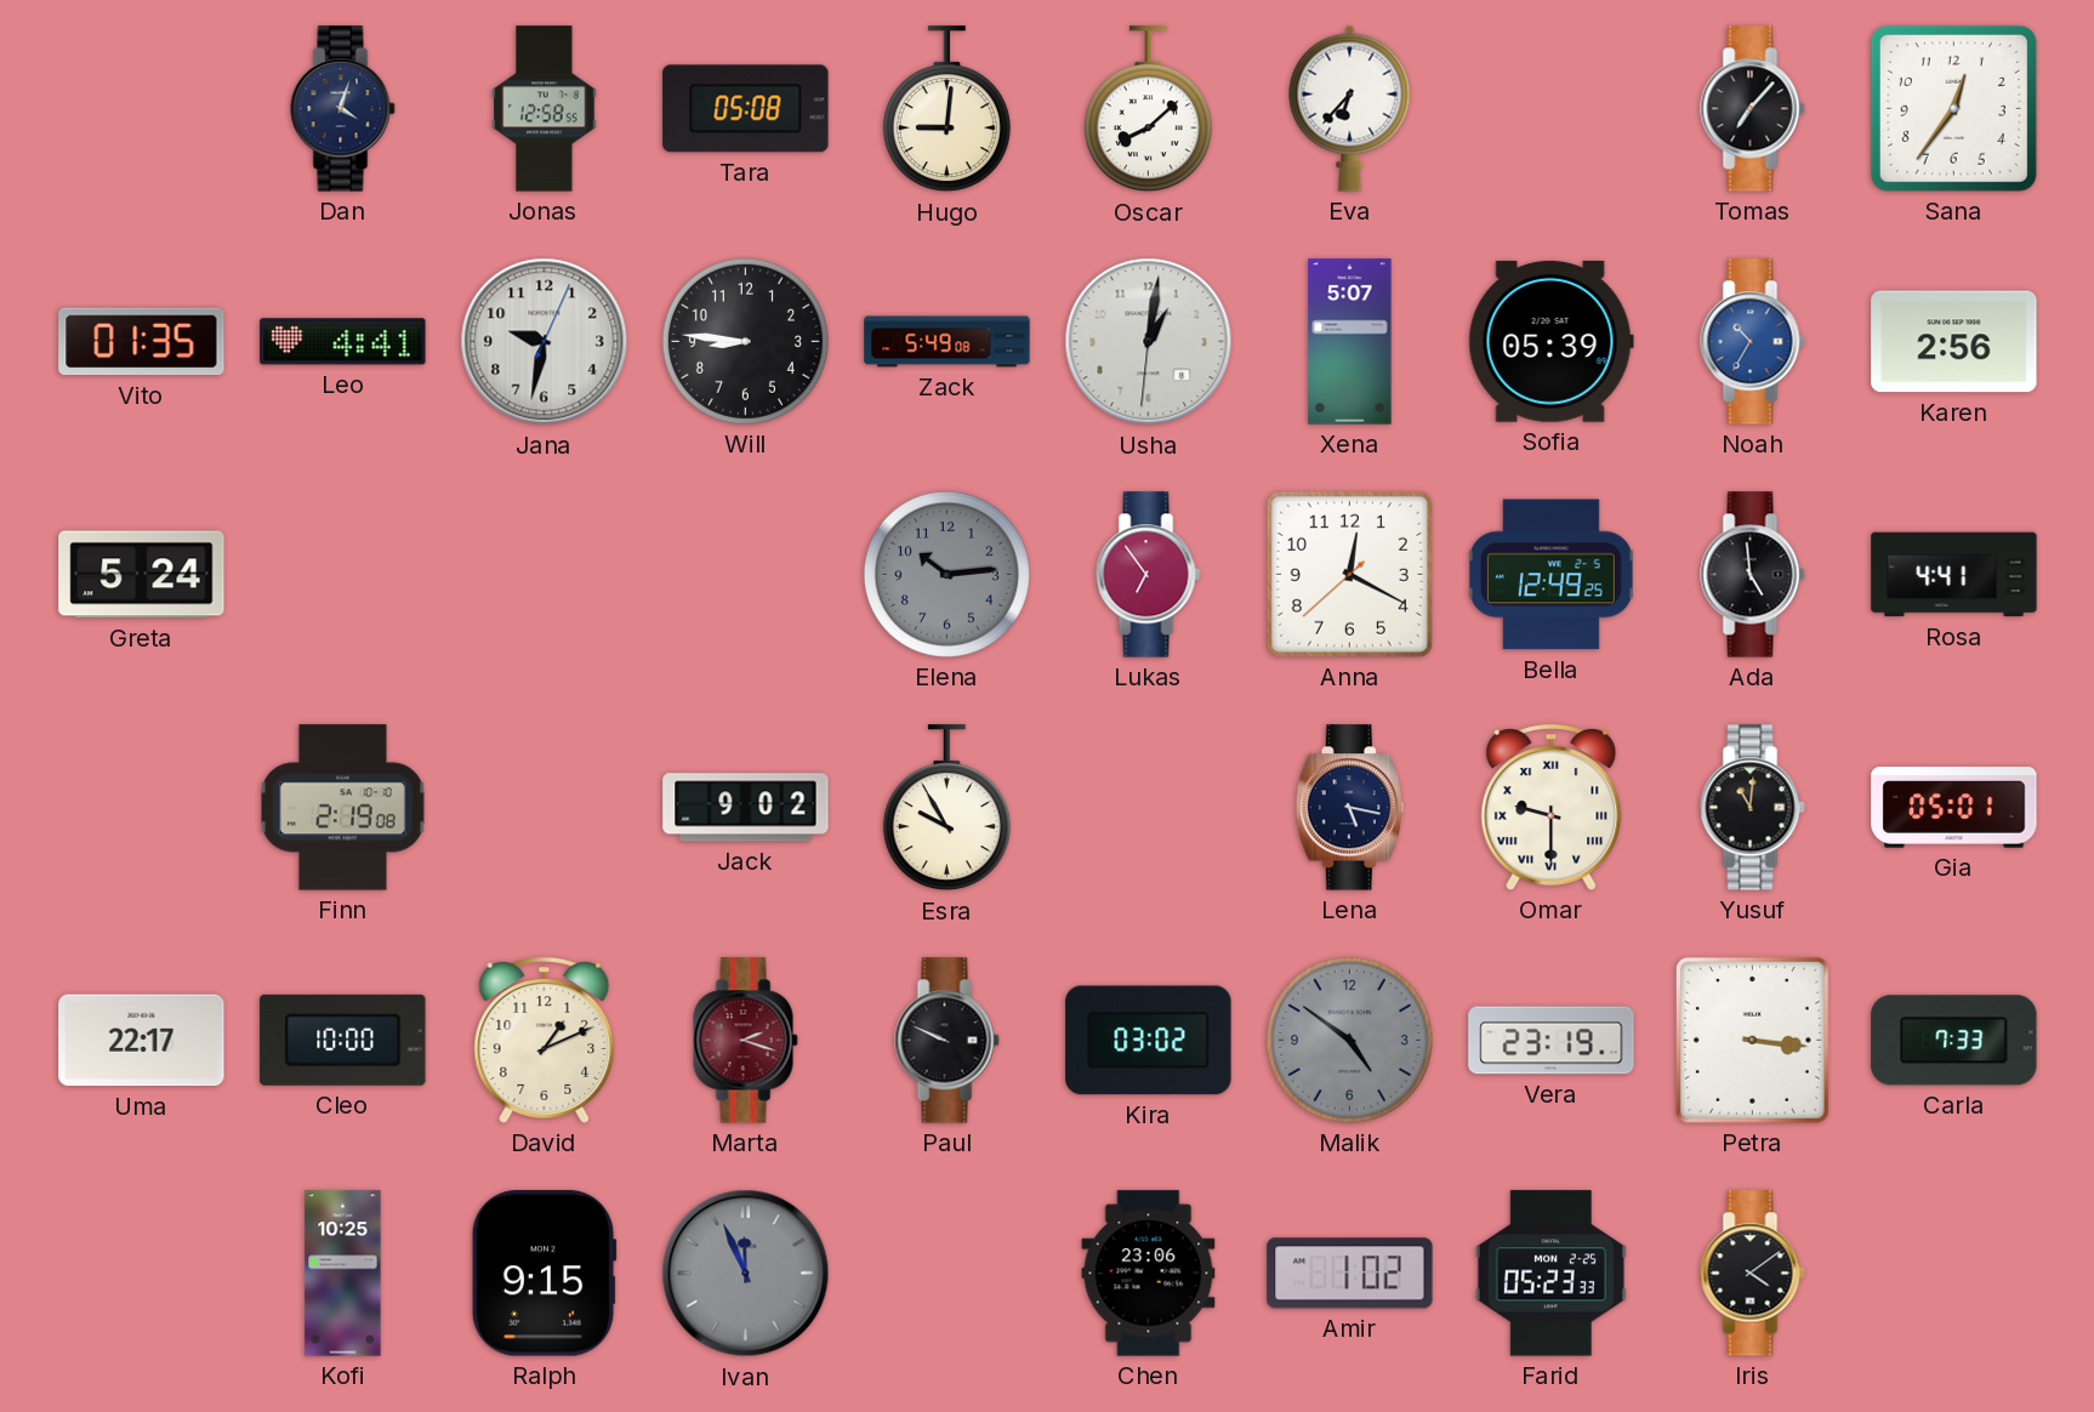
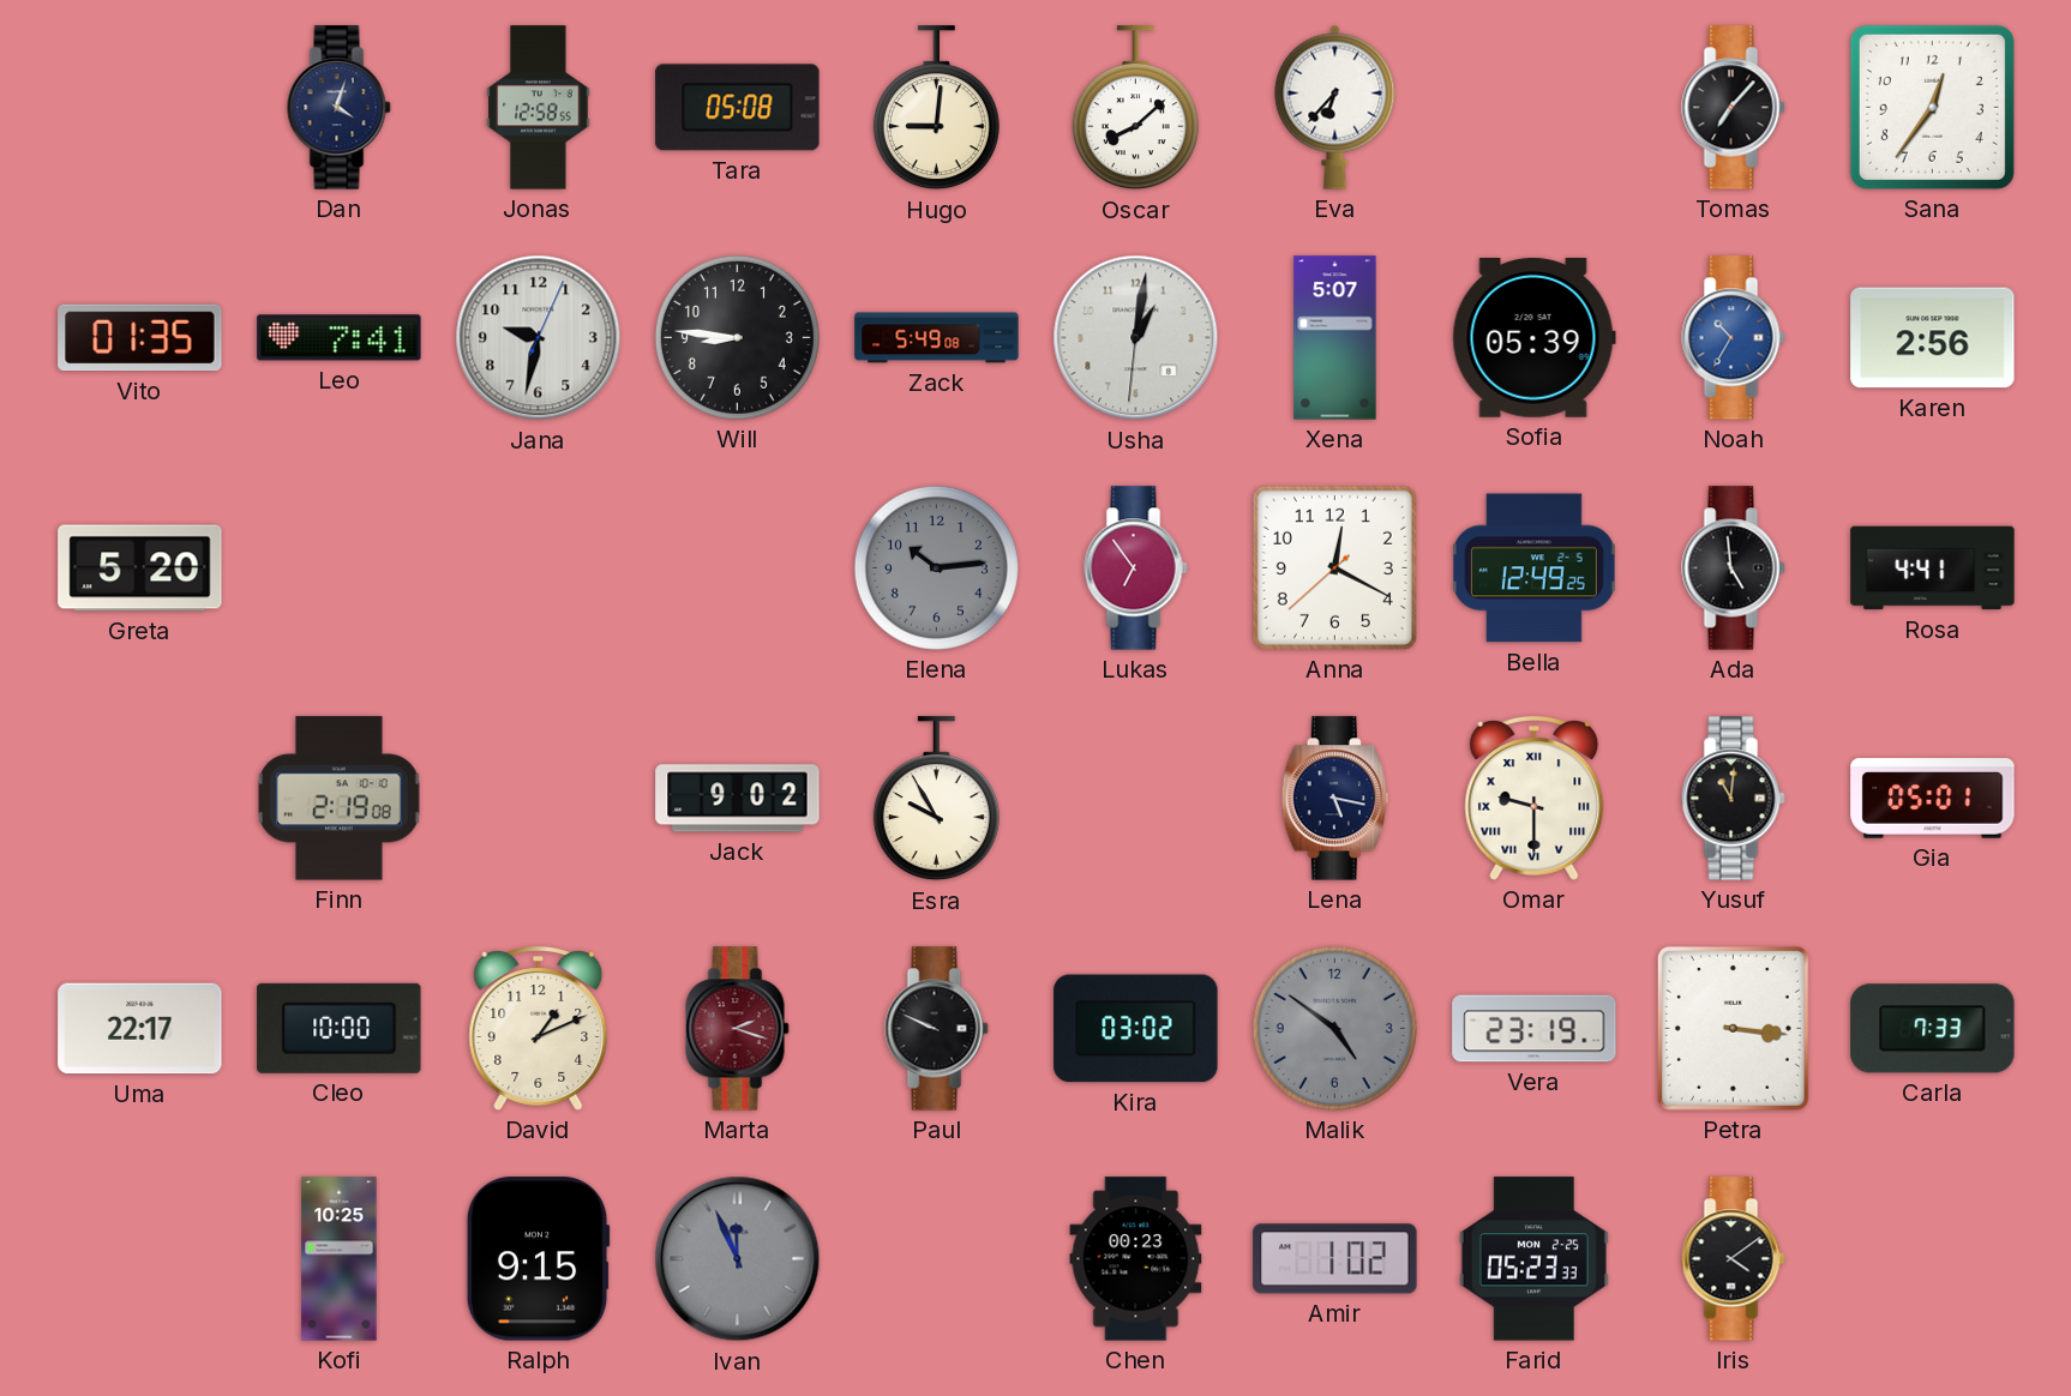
Leo: 4:41 -> 7:41 (340, 338)
Greta: 5:24 -> 5:20 (140, 568)
Chen: 23:06 -> 00:23 (1136, 1259)
